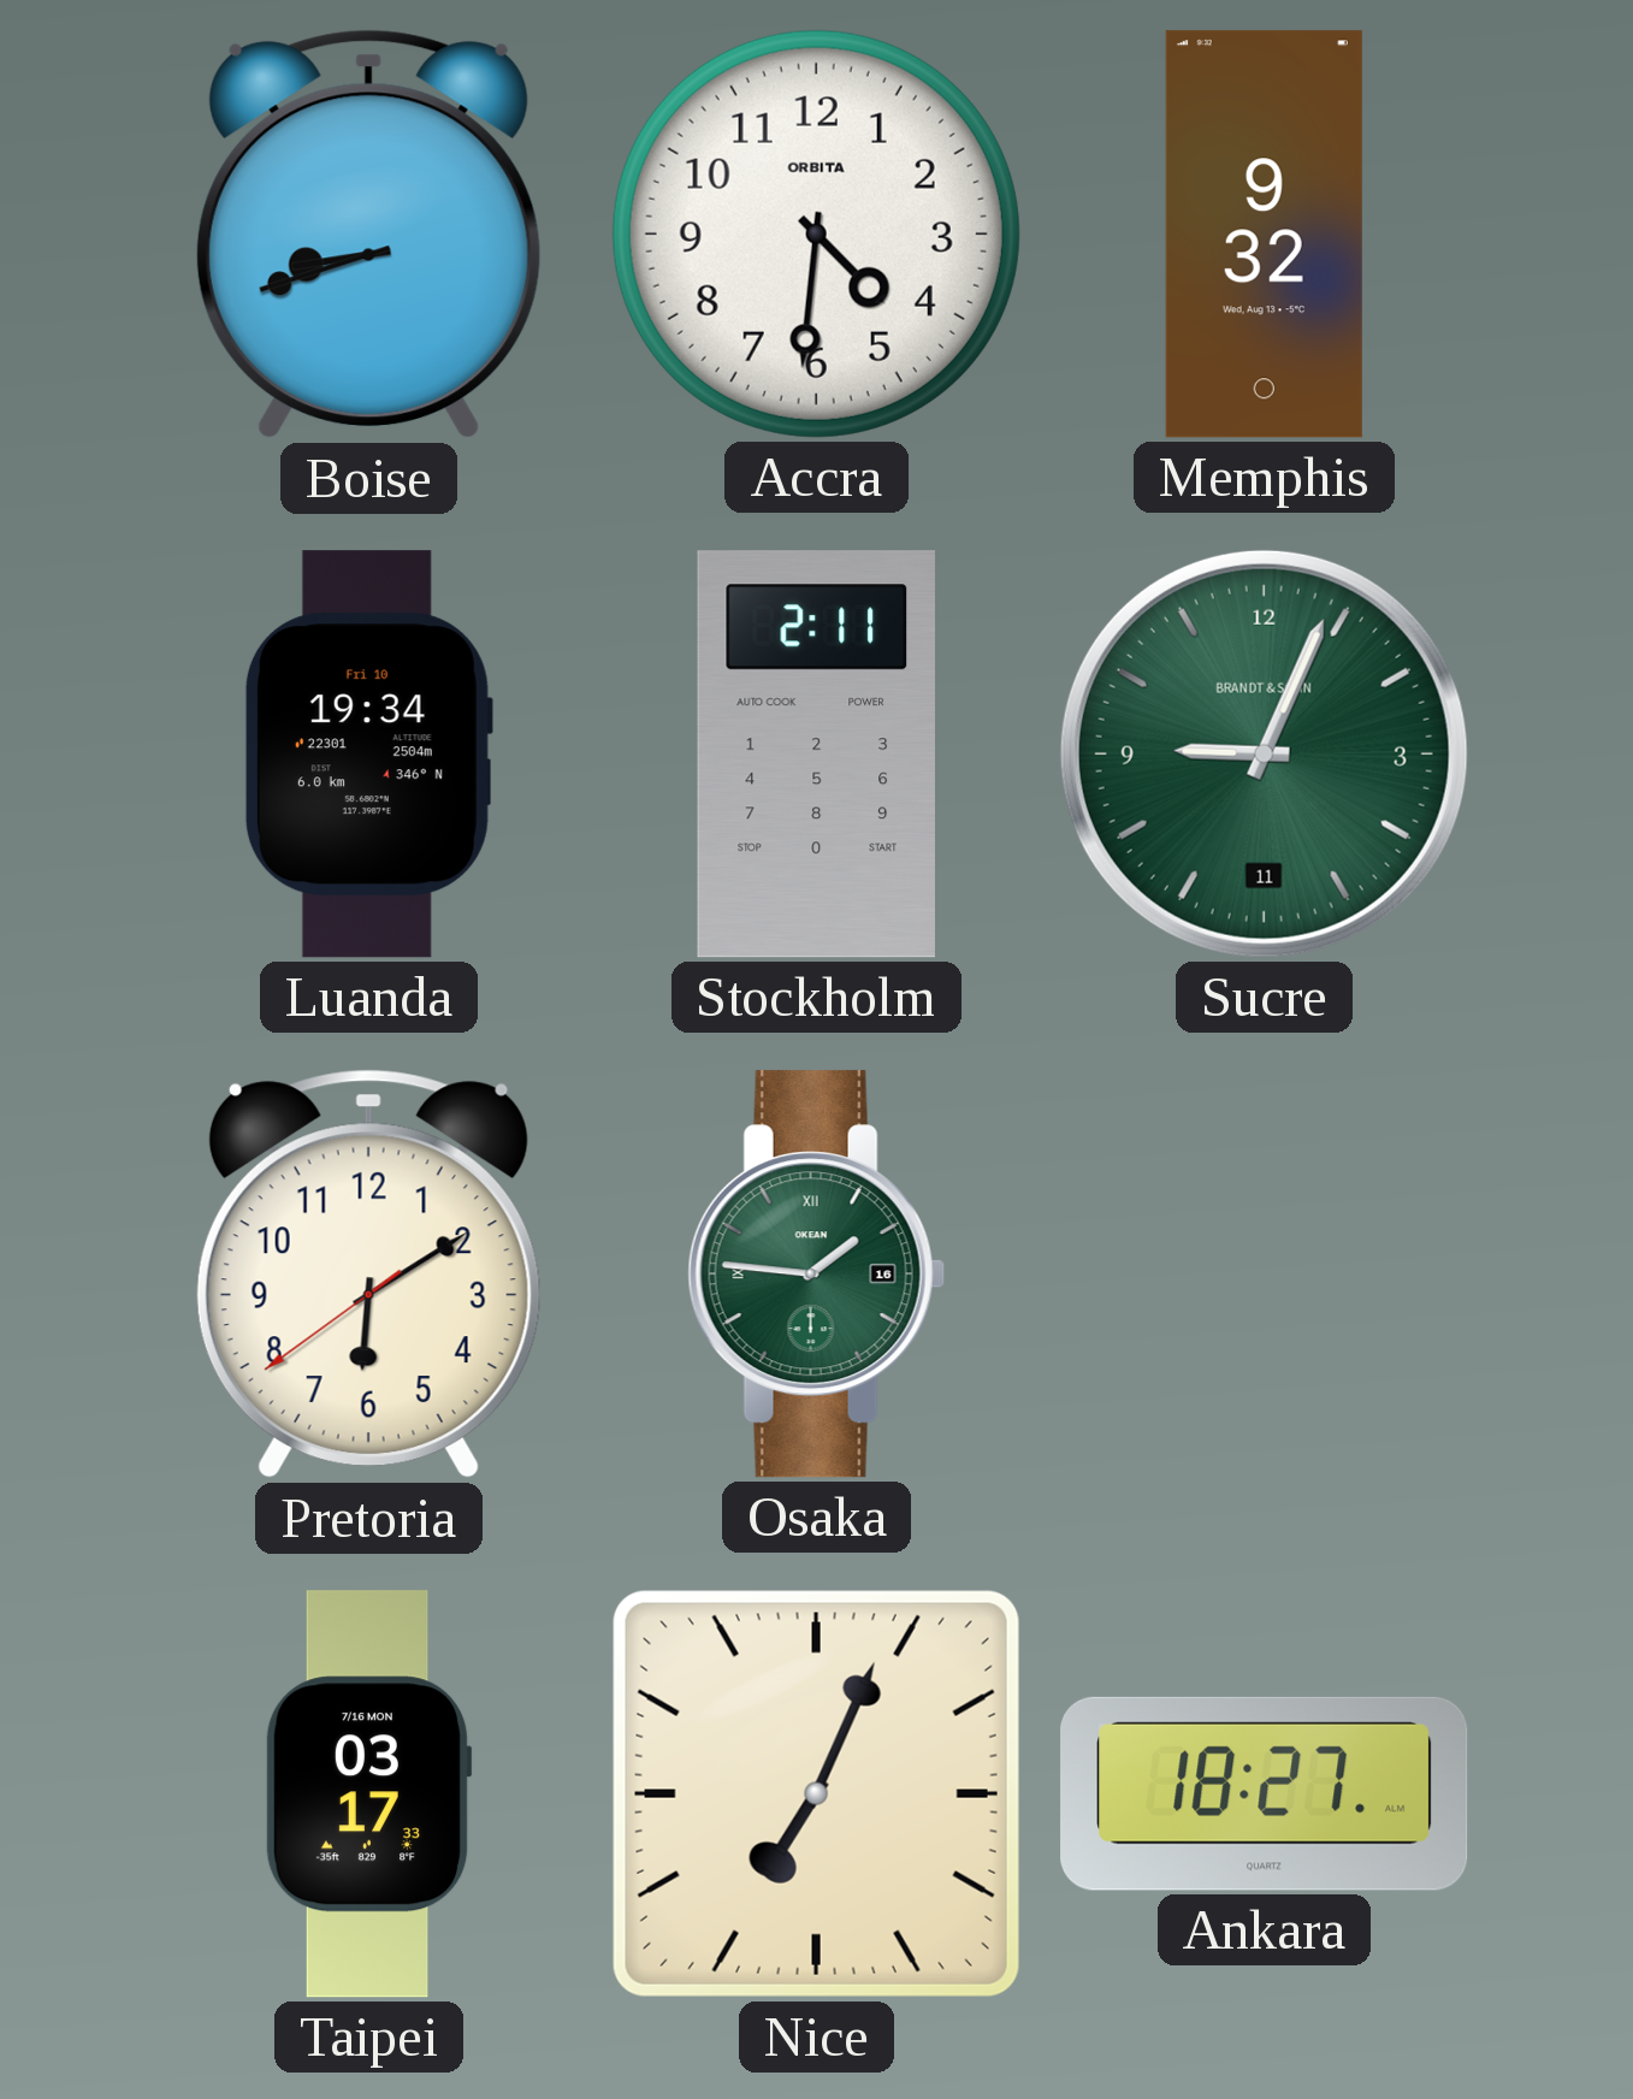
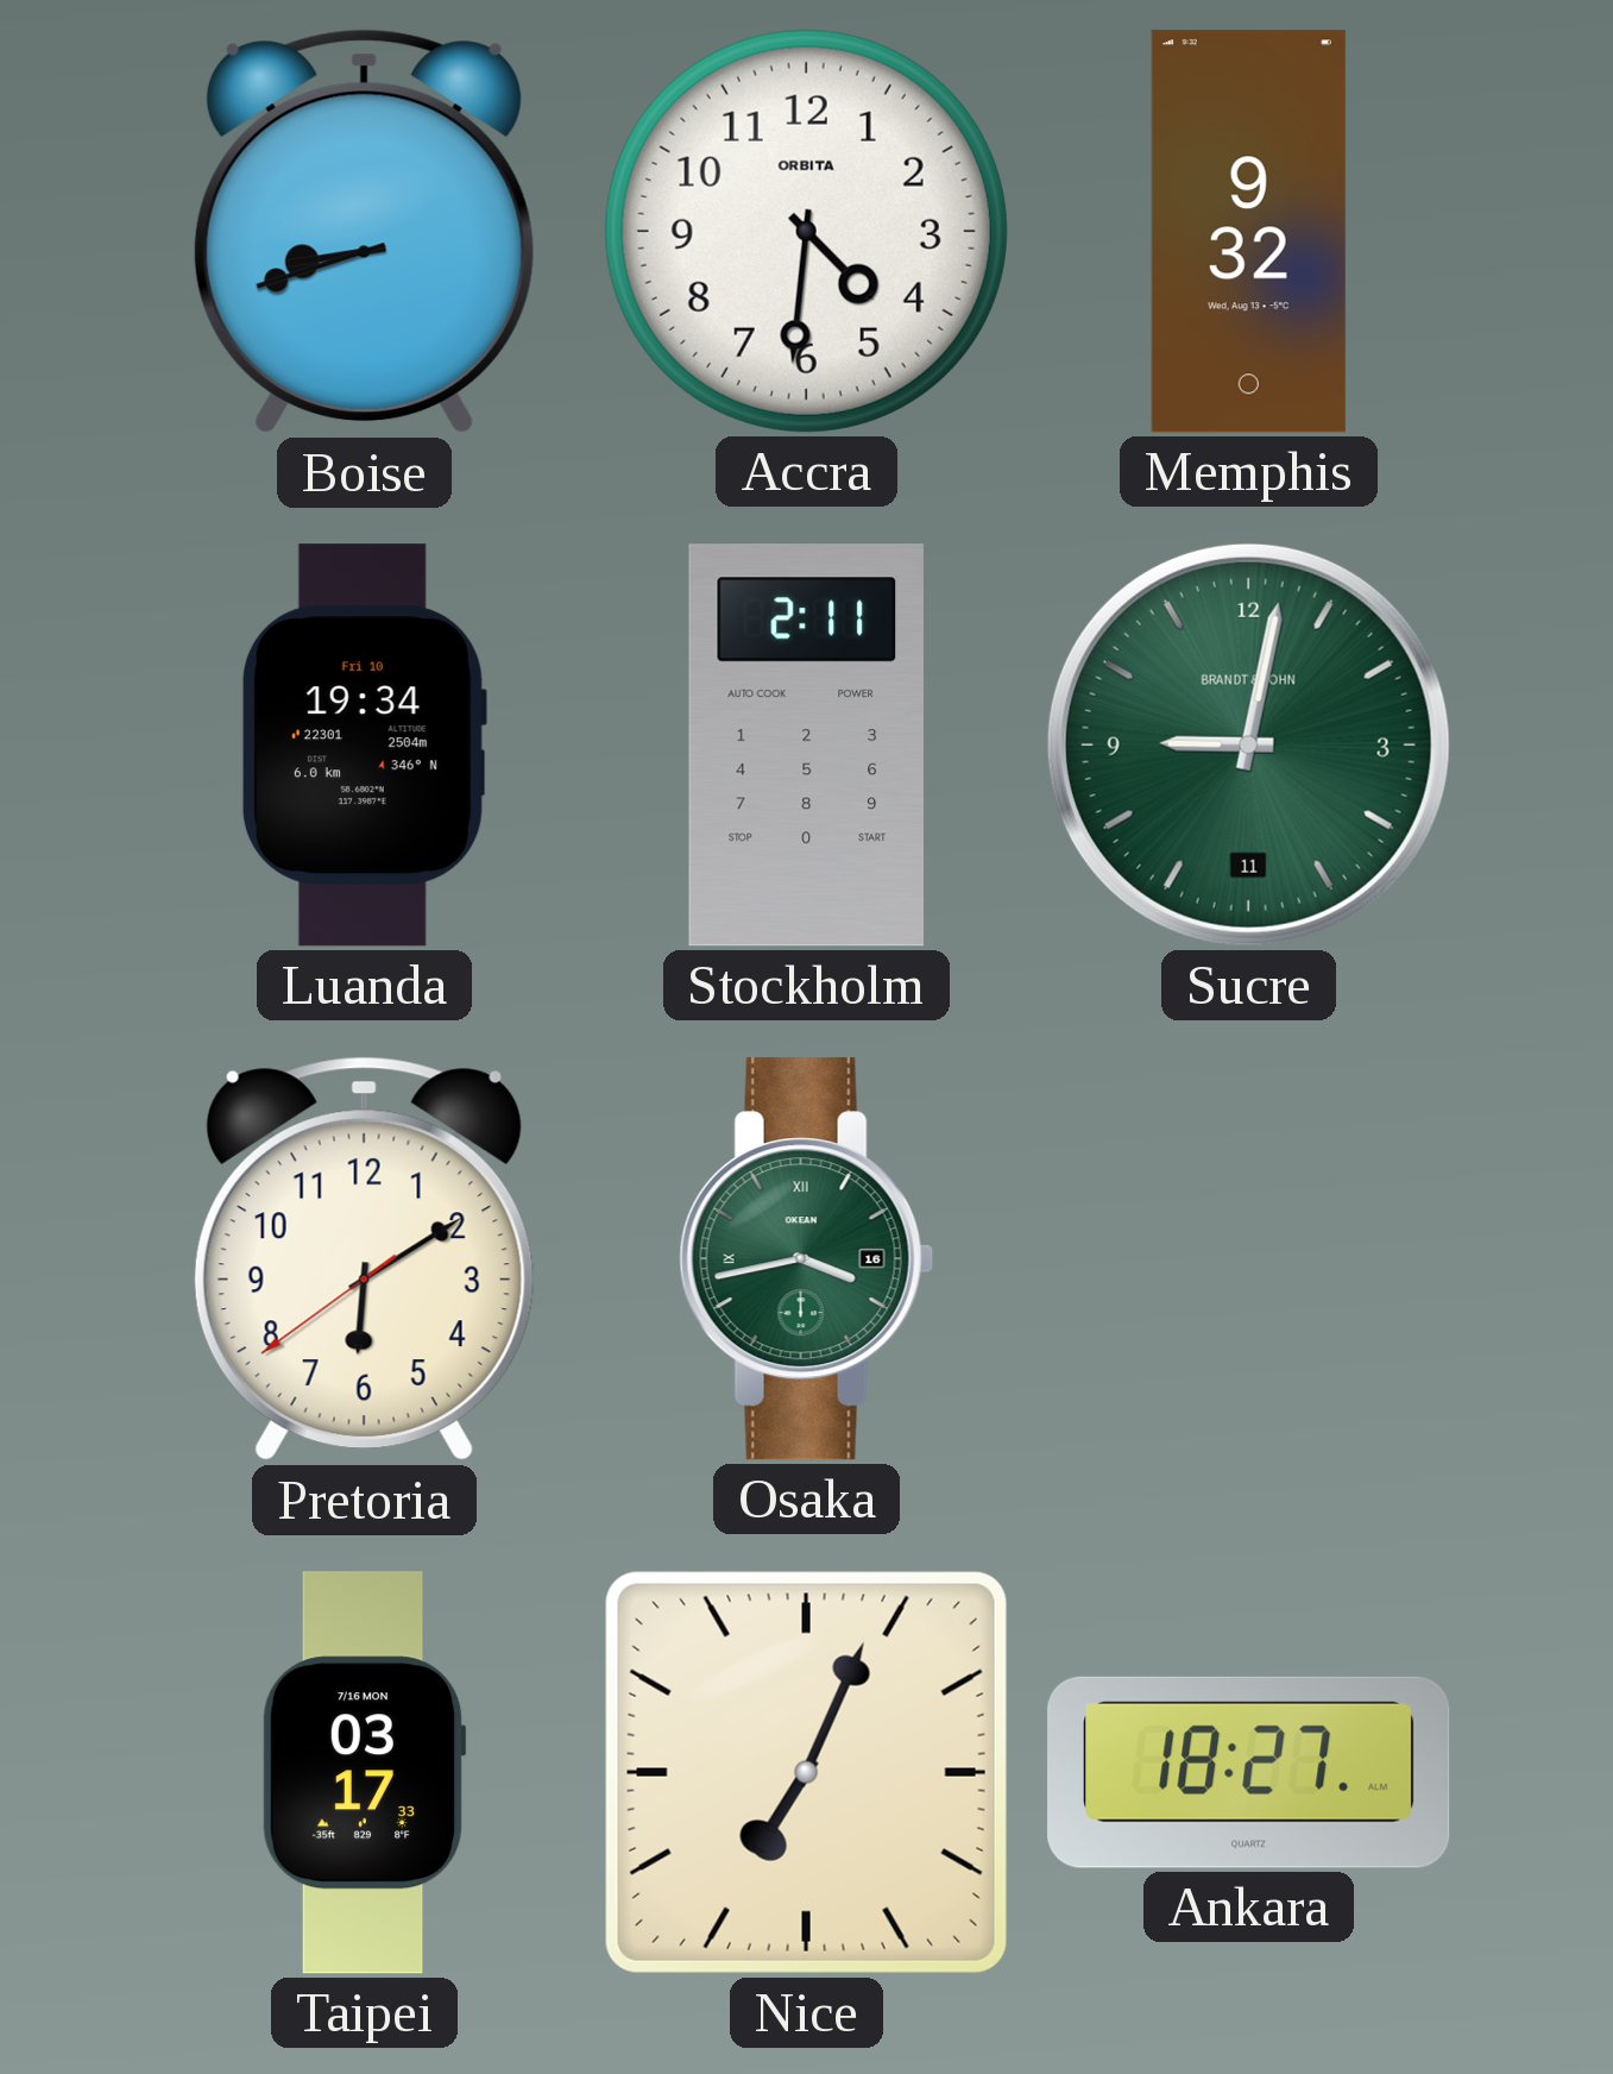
Sucre: 9:04 -> 9:02 (1248, 744)
Osaka: 1:46 -> 3:43 (806, 1259)
